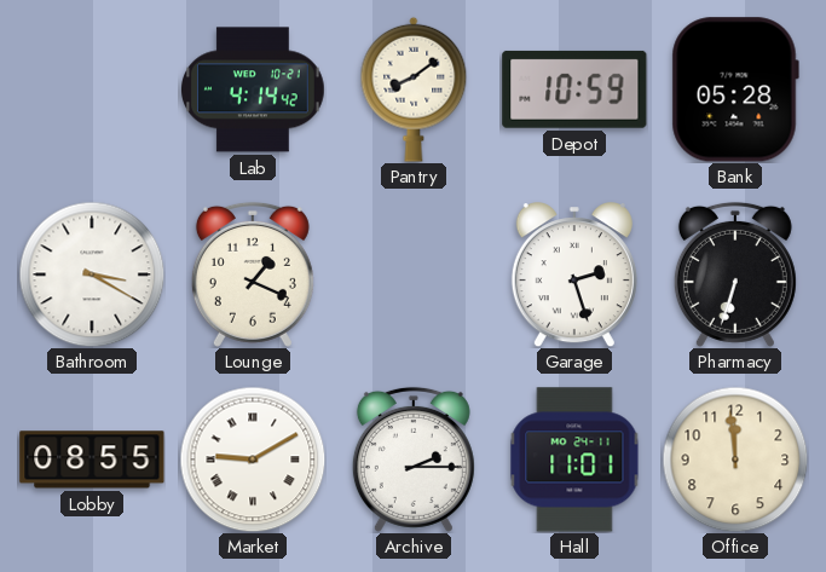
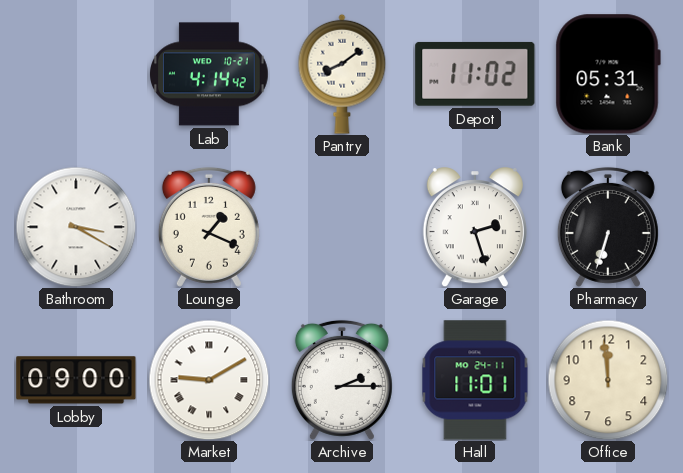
Depot: 10:59 -> 11:02 (475, 74)
Bank: 05:28 -> 05:31 (608, 74)
Lobby: 08:55 -> 09:00 (76, 380)
